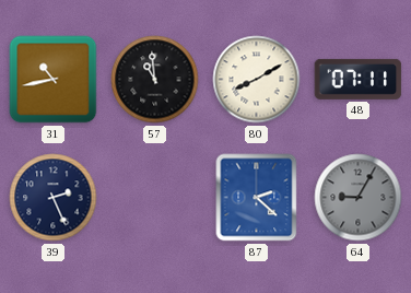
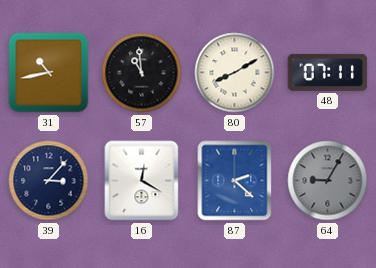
39: 2:26 -> 3:07 (49, 181)
16: none -> 12:20 (142, 181)
